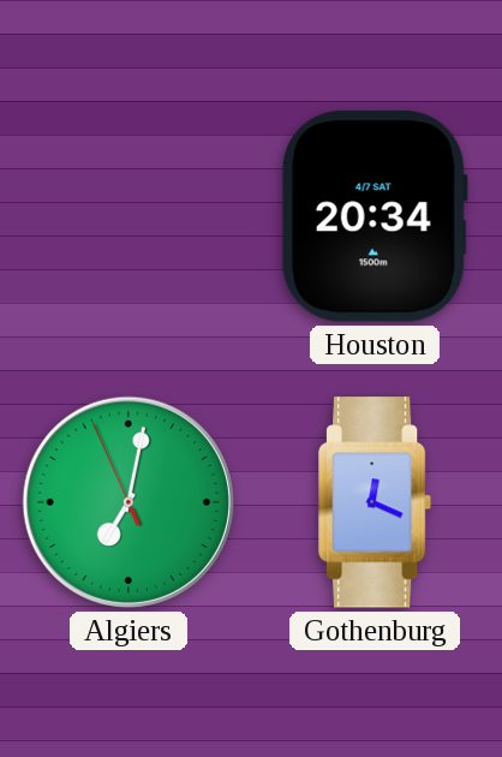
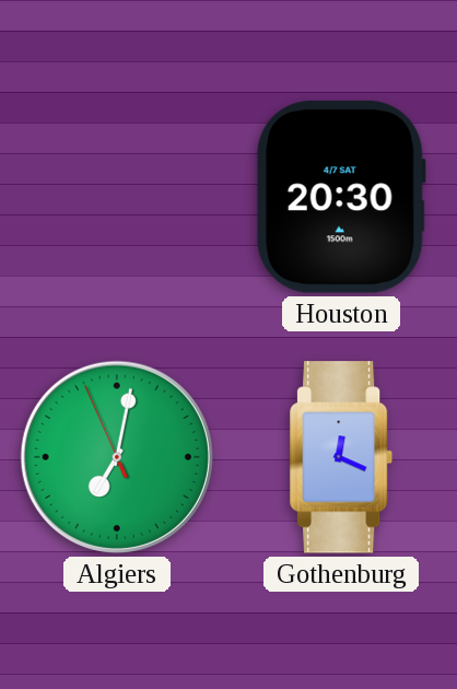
Houston: 20:34 -> 20:30 (341, 197)
